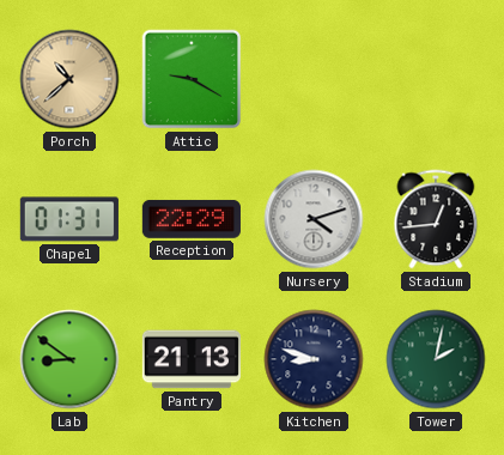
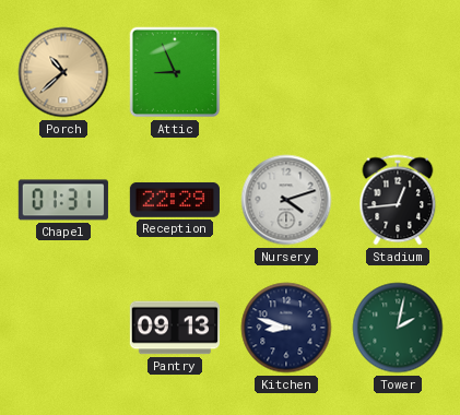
Attic: 9:20 -> 8:56 (175, 72)
Lab: 8:51 -> none (69, 359)
Pantry: 21:13 -> 09:13 (175, 328)
